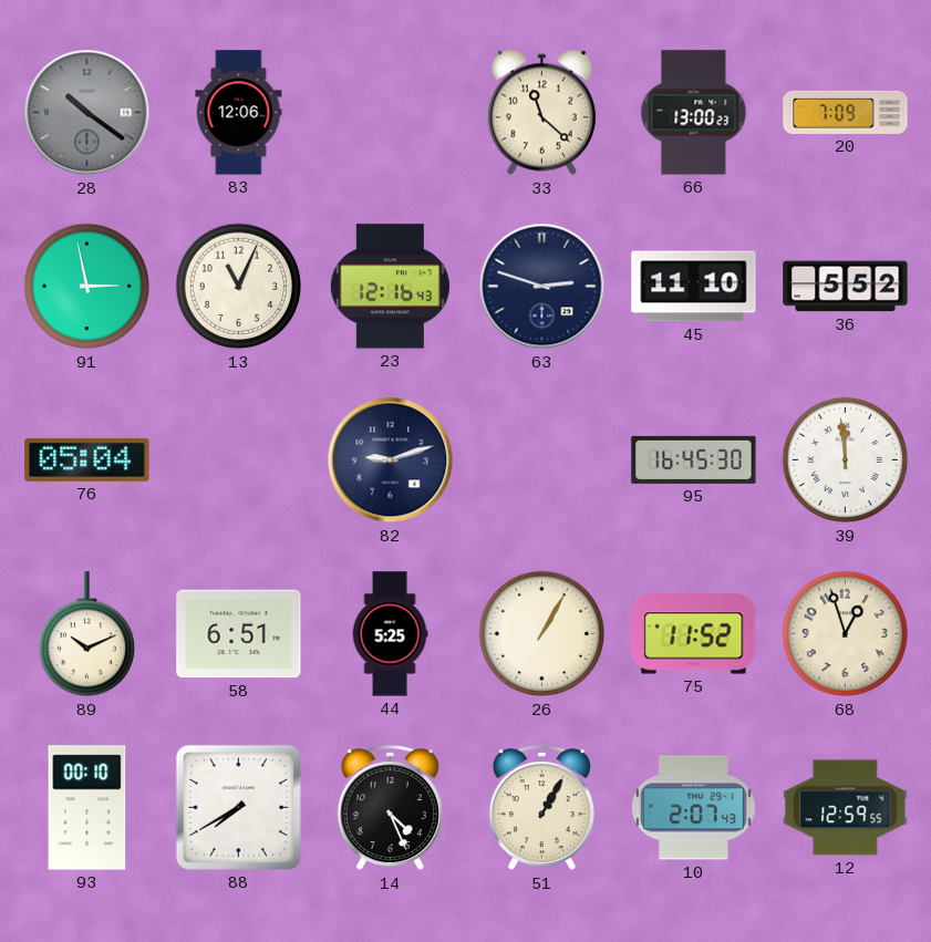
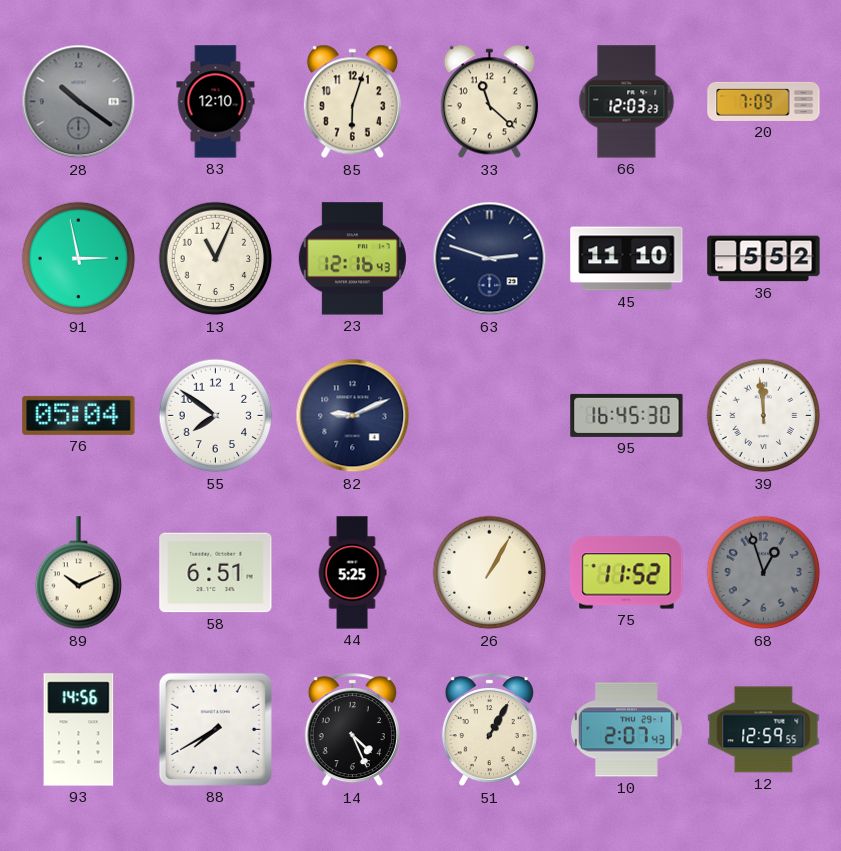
83: 12:06 -> 12:10 (216, 102)
85: none -> 6:03 (352, 102)
66: 13:00 -> 12:03 (627, 102)
55: none -> 7:51 (216, 416)
82: 9:12 -> 9:11 (353, 416)
68 dial: cream -> grey (764, 573)
93: 00:10 -> 14:56 (79, 730)
